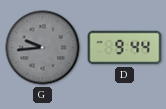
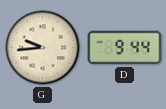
G dial: grey -> cream (43, 48)
